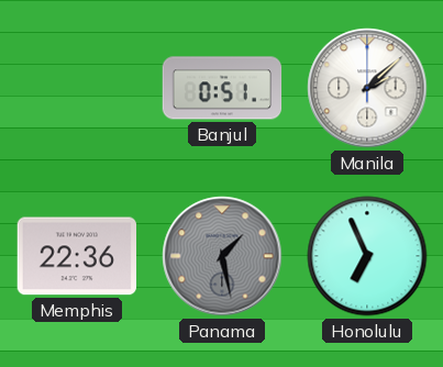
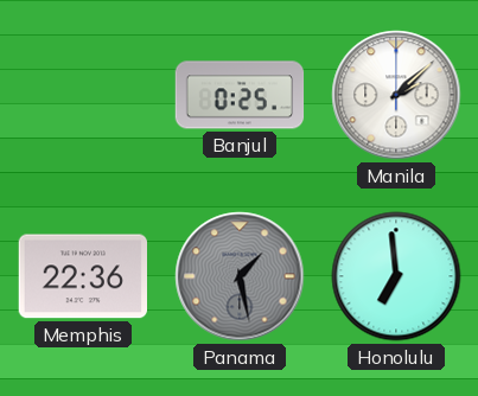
Banjul: 0:51 -> 0:25 (240, 95)
Honolulu: 6:56 -> 6:59 (396, 276)
